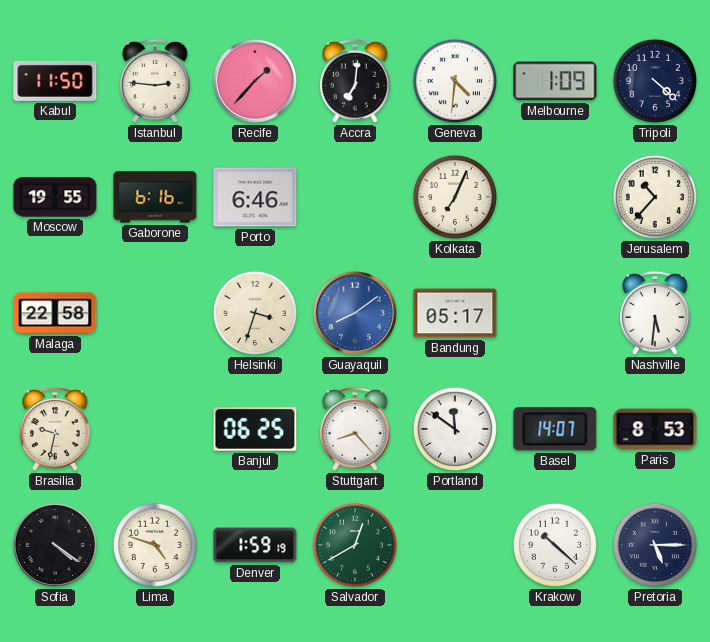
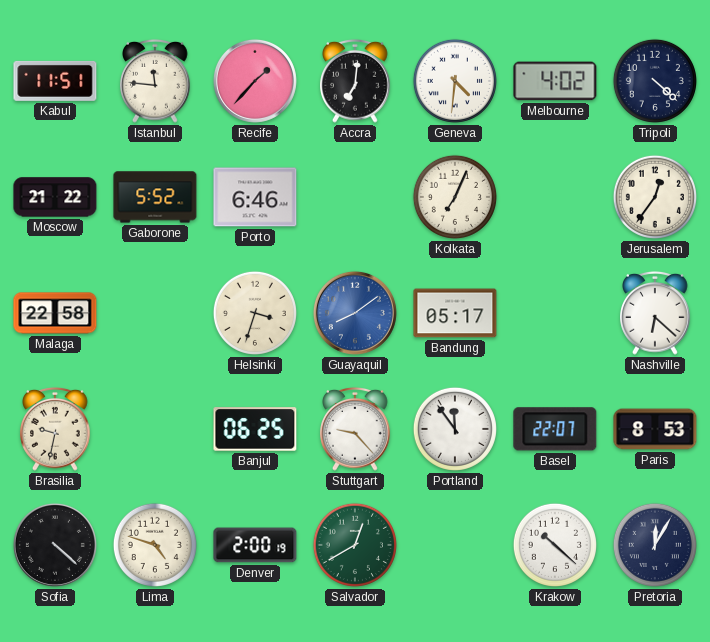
Kabul: 11:50 -> 11:51 (55, 81)
Istanbul: 2:46 -> 11:46 (155, 81)
Melbourne: 1:09 -> 4:02 (555, 81)
Moscow: 19:55 -> 21:22 (55, 197)
Gaborone: 6:16 -> 5:52 (155, 197)
Jerusalem: 10:37 -> 12:36 (655, 197)
Nashville: 5:31 -> 6:22 (655, 313)
Stuttgart: 8:23 -> 9:23 (355, 429)
Portland: 11:51 -> 11:54 (455, 429)
Basel: 14:07 -> 22:07 (555, 429)
Sofia: 4:21 -> 4:22 (55, 545)
Denver: 1:59 -> 2:00 (255, 545)
Pretoria: 5:15 -> 12:05 (655, 545)
